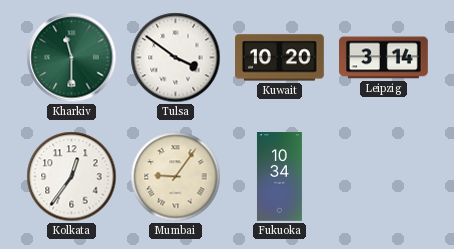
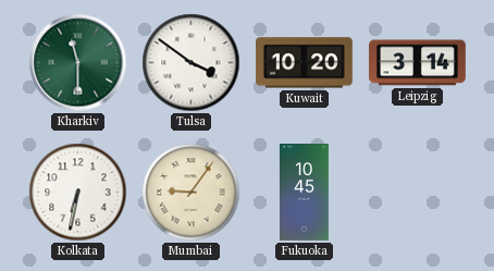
Kolkata: 12:36 -> 6:32 (78, 193)
Fukuoka: 10:34 -> 10:45 (304, 193)
